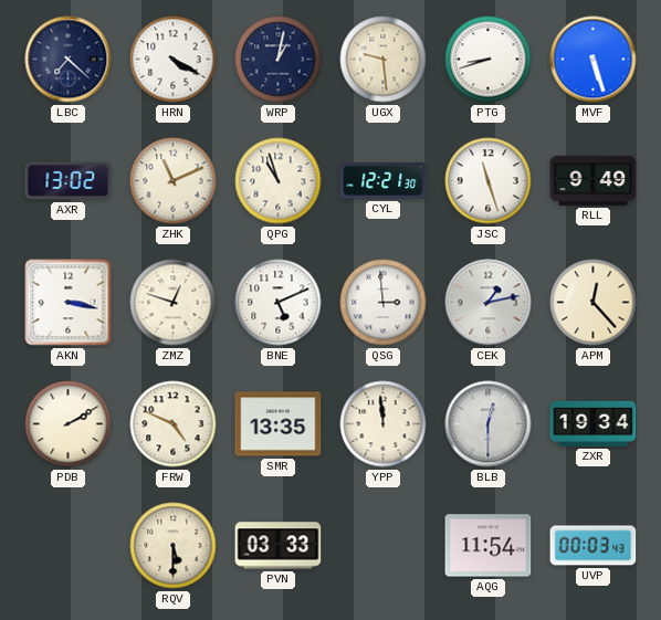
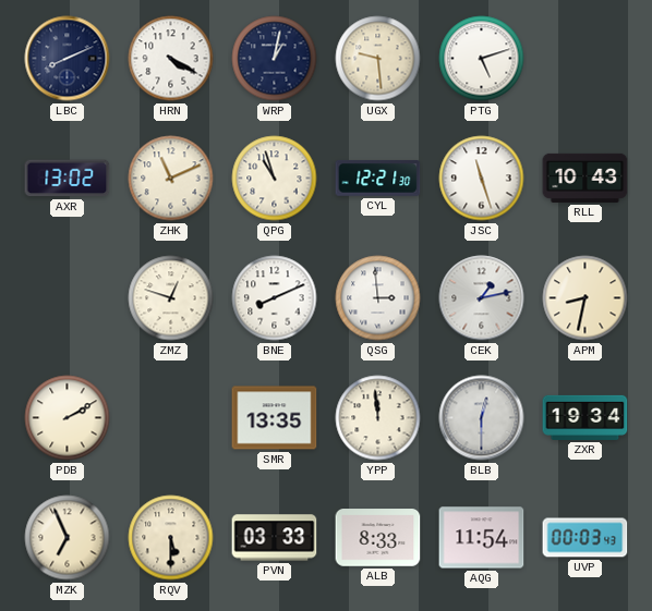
LBC: 7:22 -> 8:11 (68, 59)
PTG: 8:42 -> 5:12 (482, 59)
MVF: 5:27 -> none (594, 60)
RLL: 9:49 -> 10:43 (585, 178)
AKN: 3:17 -> none (69, 303)
BNE: 5:11 -> 8:11 (275, 298)
APM: 12:23 -> 8:32 (585, 298)
FRW: 4:49 -> none (174, 424)
MZK: none -> 6:56 (68, 538)
ALB: none -> 8:33 (378, 538)
